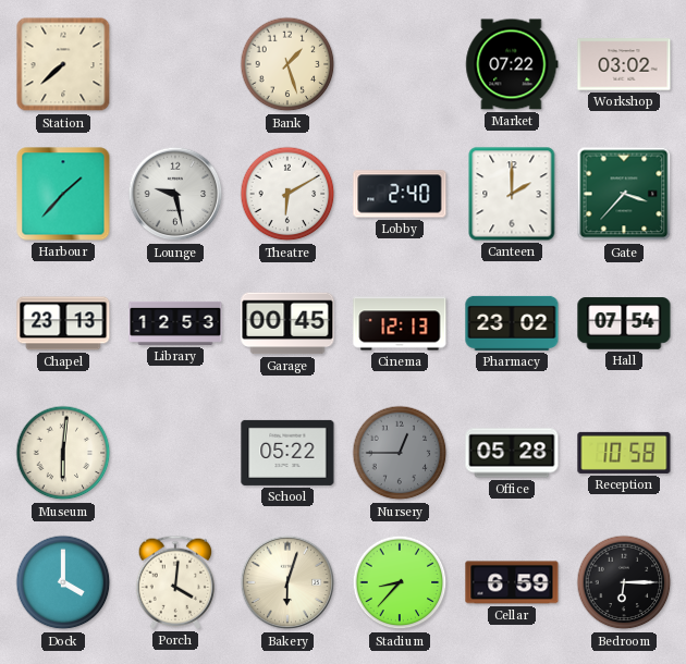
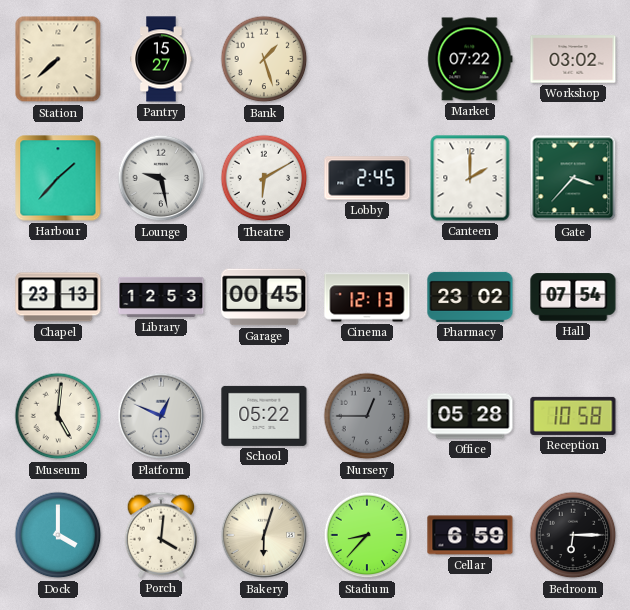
Pantry: none -> 15:27 (161, 59)
Lobby: 2:40 -> 2:45 (367, 178)
Museum: 6:01 -> 5:01 (58, 416)
Platform: none -> 12:49 (161, 416)
